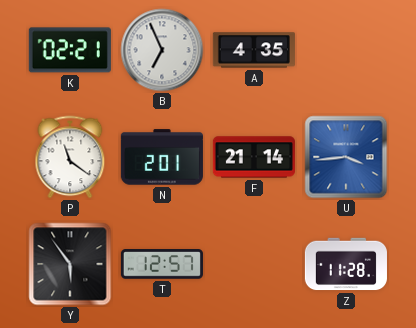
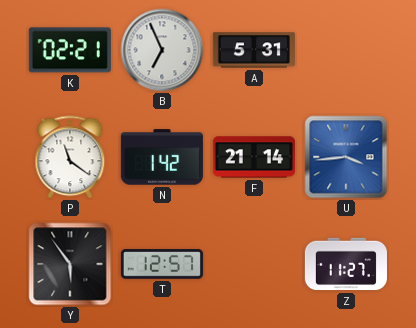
A: 4:35 -> 5:31 (254, 50)
N: 2:01 -> 1:42 (162, 157)
Z: 11:28 -> 11:27 (346, 264)
